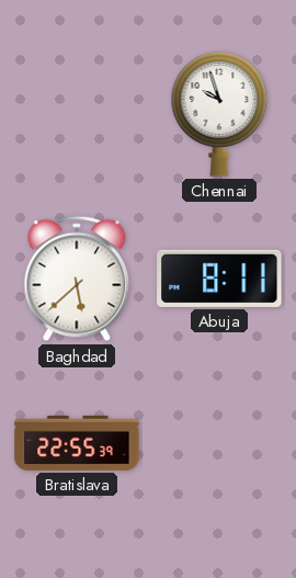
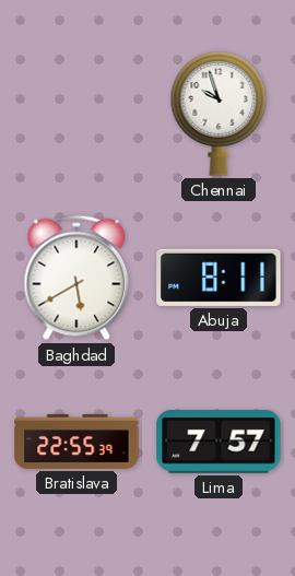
Baghdad: 5:38 -> 5:40 (76, 278)
Lima: none -> 7:57 (219, 442)
